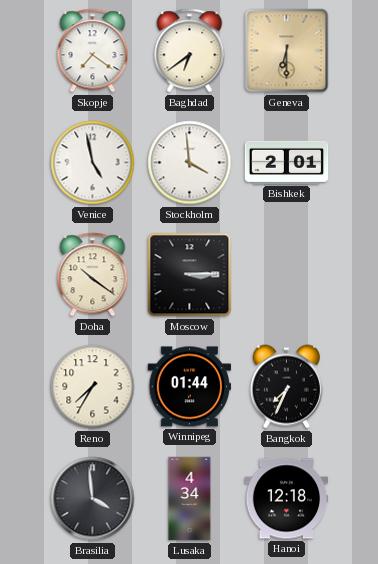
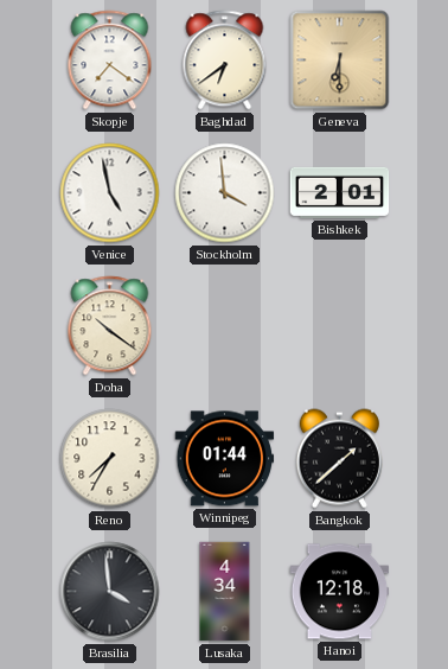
Moscow: 3:15 -> none (190, 275)
Bangkok: 7:34 -> 1:38 (339, 459)
